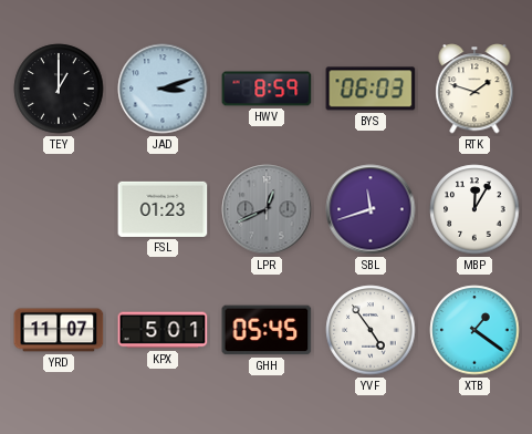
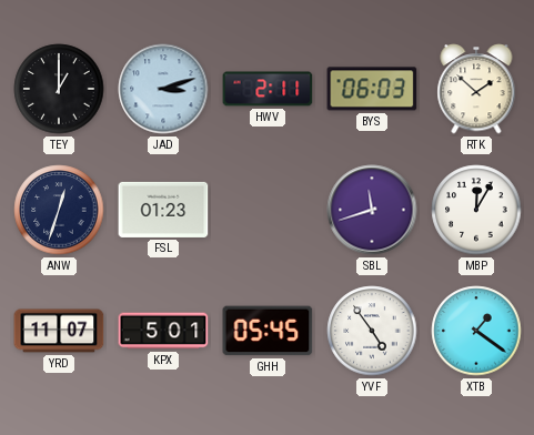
HWV: 8:59 -> 2:11 (268, 89)
RTK: 1:48 -> 1:52 (476, 89)
ANW: none -> 12:33 (59, 210)
LPR: 12:41 -> none (267, 209)
